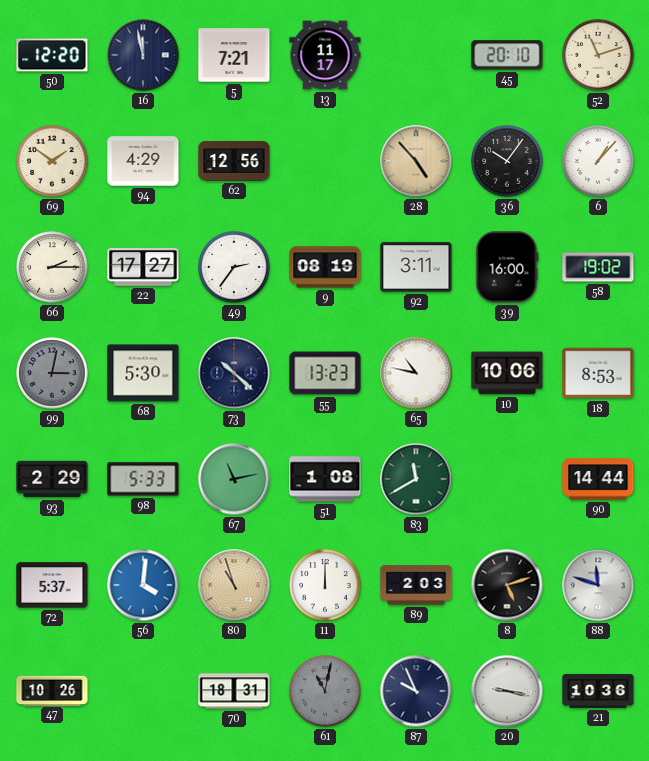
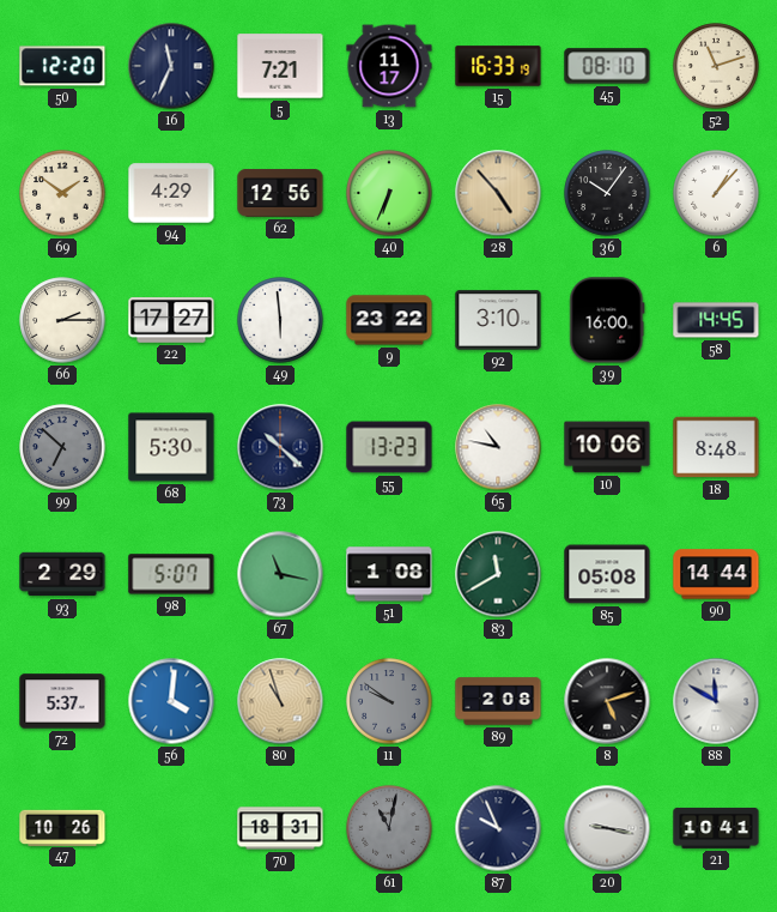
16: 11:58 -> 11:34 (171, 66)
15: none -> 16:33 (498, 66)
45: 20:10 -> 08:10 (607, 66)
40: none -> 6:34 (389, 193)
49: 2:36 -> 5:59 (280, 320)
9: 08:19 -> 23:22 (389, 320)
92: 3:11 -> 3:10 (498, 320)
58: 19:02 -> 14:45 (716, 320)
99: 3:02 -> 6:52 (62, 447)
18: 8:53 -> 8:48 (716, 447)
98: 5:33 -> 5:07 (171, 574)
67: 11:13 -> 11:17 (280, 574)
85: none -> 05:08 (607, 574)
11: 12:00 -> 9:51 (389, 701)
11 dial: white -> grey (389, 701)
89: 2:03 -> 2:08 (498, 701)
88: 11:48 -> 11:50 (716, 701)
21: 10:36 -> 10:41 (716, 828)
